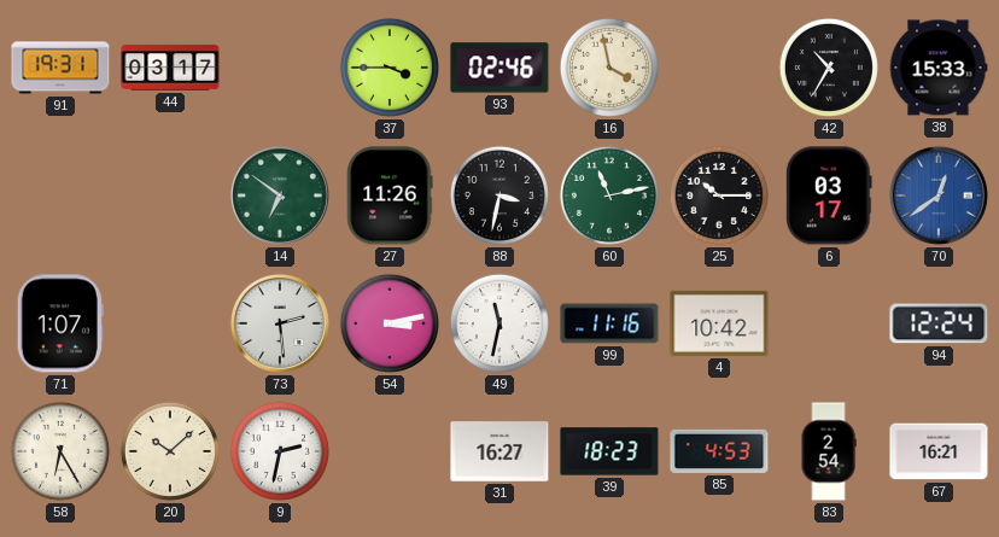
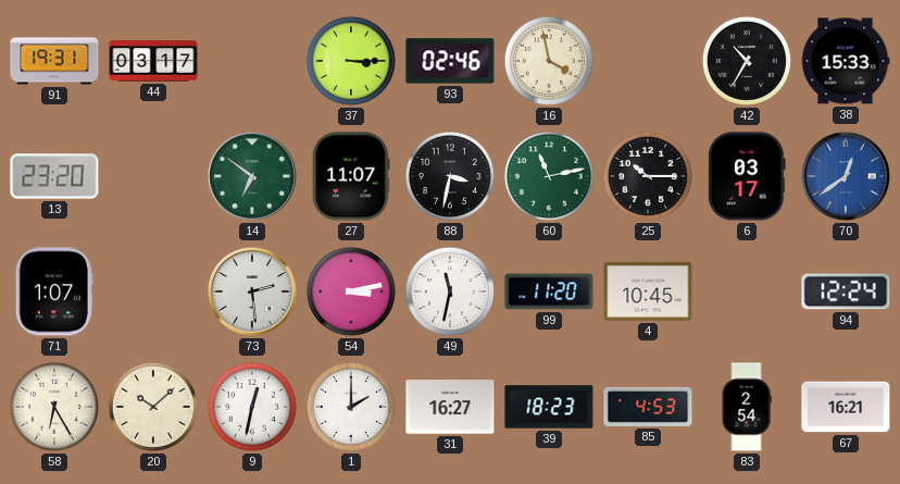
37: 3:45 -> 3:15 (351, 61)
13: none -> 23:20 (54, 176)
27: 11:26 -> 11:07 (351, 176)
99: 11:16 -> 11:20 (549, 291)
4: 10:42 -> 10:45 (648, 291)
9: 2:32 -> 12:32 (252, 407)
1: none -> 2:00 (351, 407)
